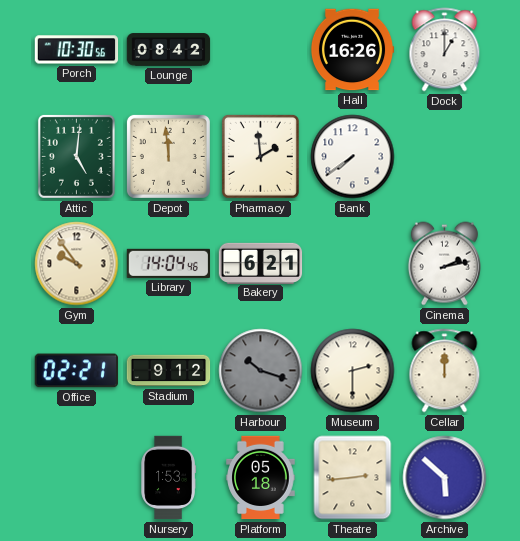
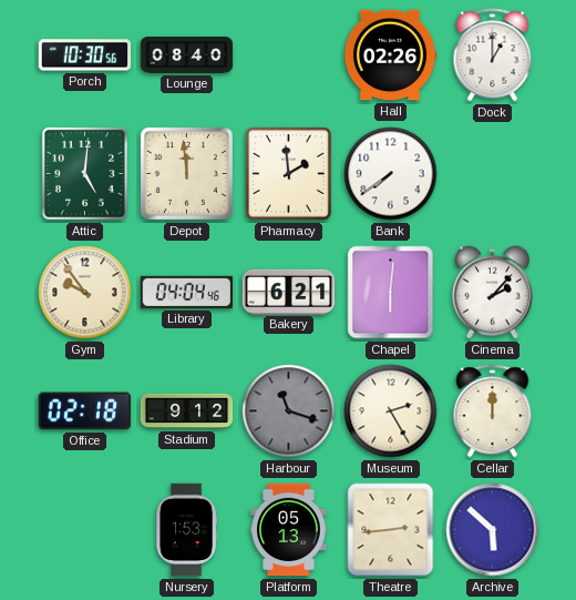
Lounge: 08:42 -> 08:40 (187, 55)
Hall: 16:26 -> 02:26 (390, 55)
Library: 14:04 -> 04:04 (186, 292)
Chapel: none -> 6:01 (391, 293)
Cinema: 2:13 -> 2:07 (492, 293)
Office: 02:21 -> 02:18 (84, 411)
Harbour: 10:18 -> 11:18 (289, 411)
Museum: 2:30 -> 2:25 (391, 411)
Platform: 05:18 -> 05:13 (289, 530)
